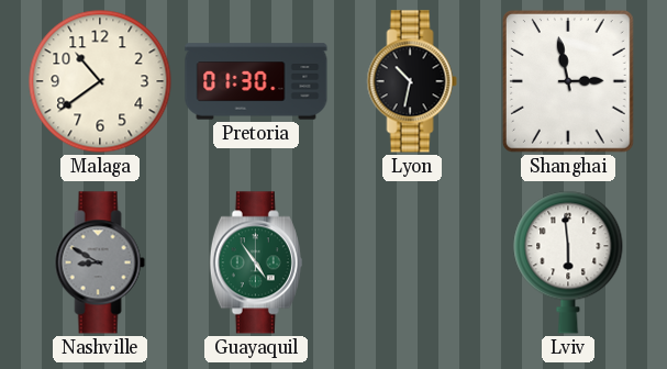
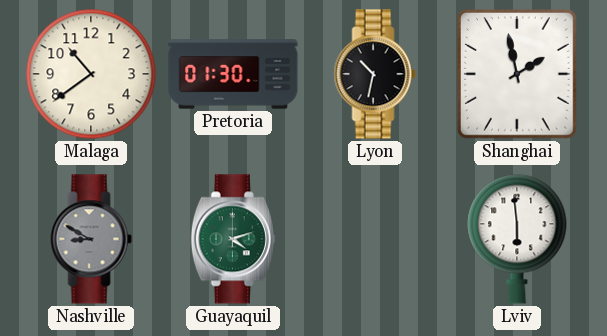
Shanghai: 2:58 -> 1:58 (517, 74)
Guayaquil: 4:54 -> 4:12 (233, 239)
